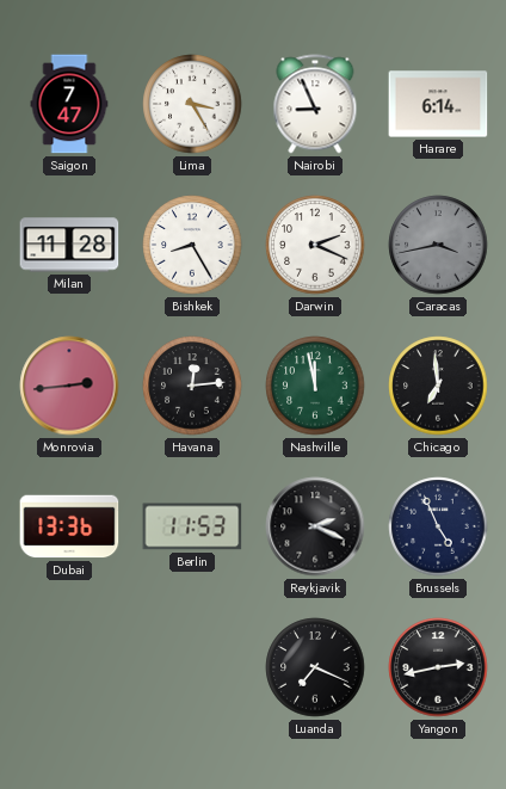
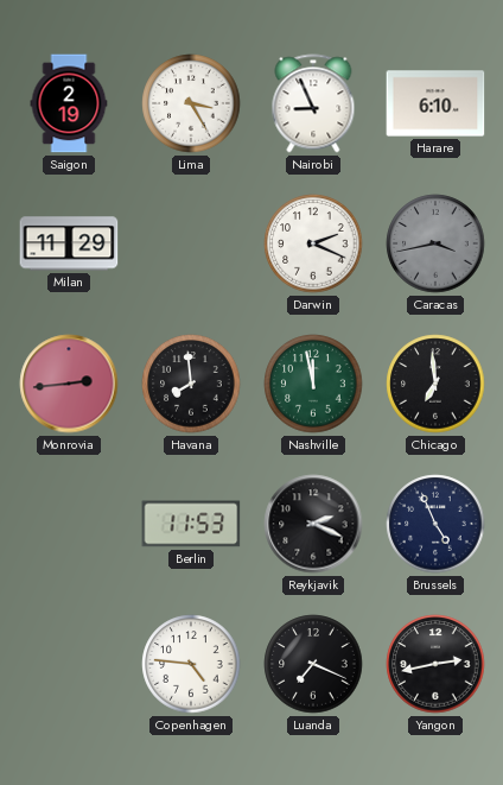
Saigon: 7:47 -> 2:19 (69, 103)
Harare: 6:14 -> 6:10 (435, 103)
Milan: 11:28 -> 11:29 (69, 243)
Bishkek: 8:25 -> none (192, 245)
Havana: 12:14 -> 7:59 (191, 384)
Dubai: 13:36 -> none (69, 526)
Copenhagen: none -> 4:46 (191, 664)
